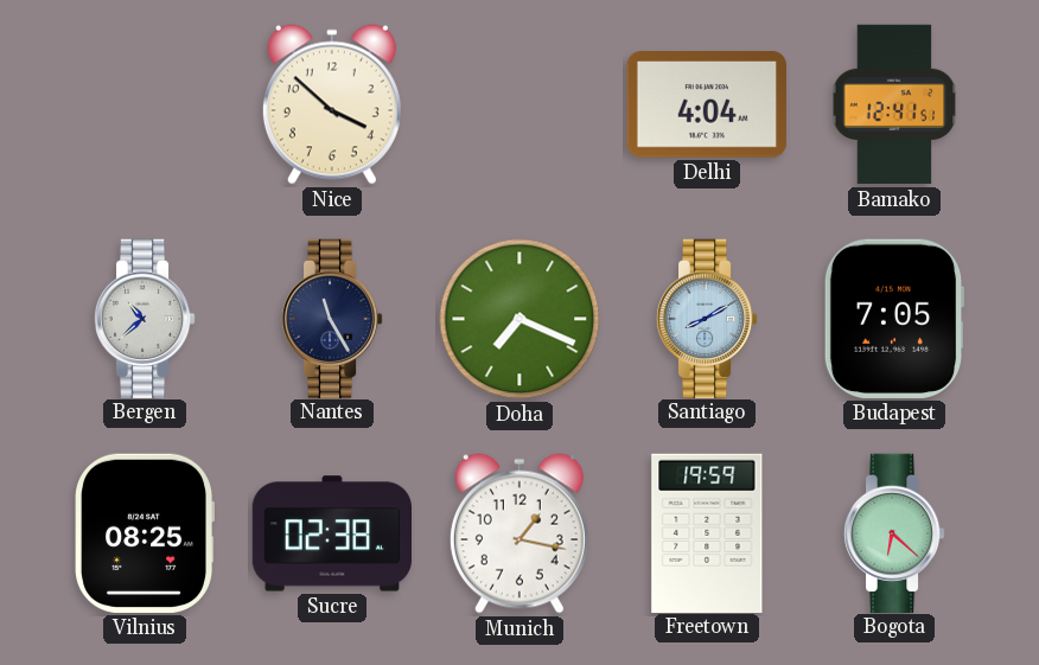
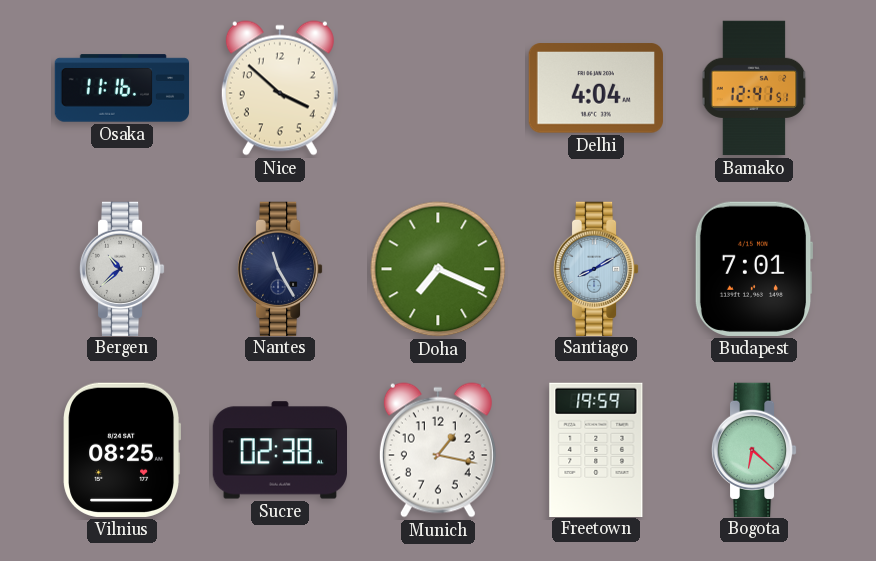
Osaka: none -> 11:16 (122, 88)
Budapest: 7:05 -> 7:01 (754, 269)
